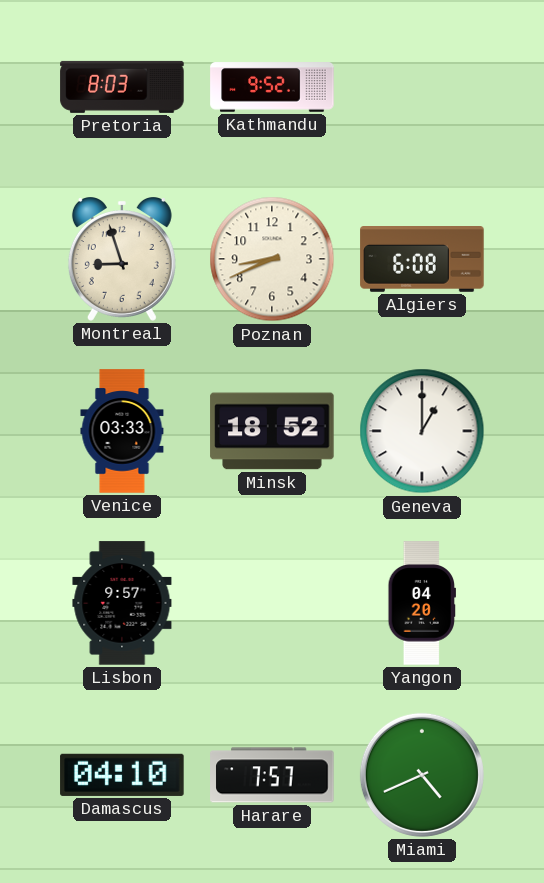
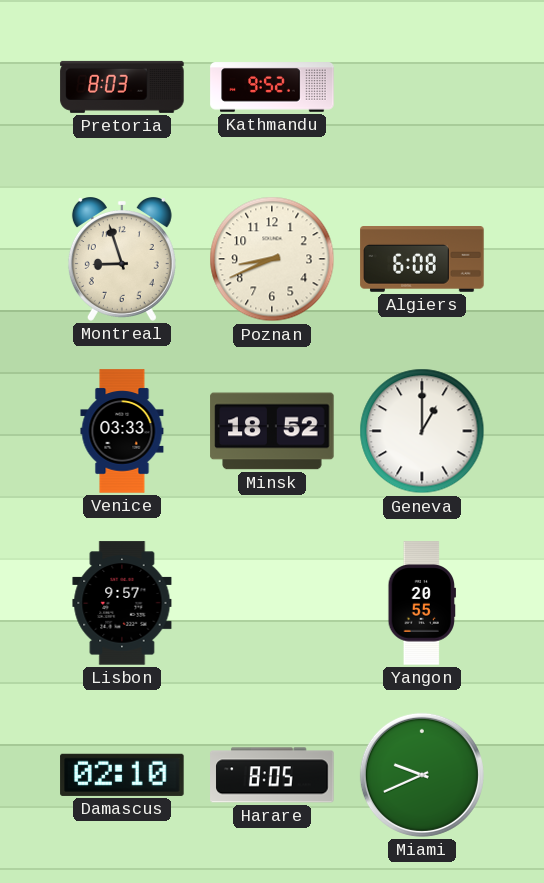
Yangon: 04:20 -> 20:55 (421, 603)
Damascus: 04:10 -> 02:10 (122, 775)
Harare: 7:57 -> 8:05 (272, 775)
Miami: 4:41 -> 9:41 (422, 775)
